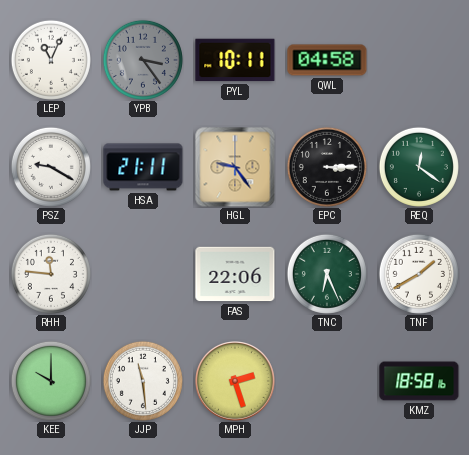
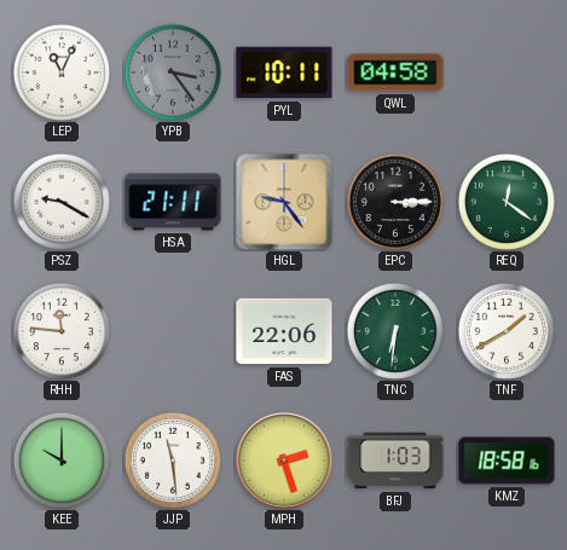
TNC: 6:26 -> 6:31 (395, 331)
BFJ: none -> 1:03 (395, 461)
